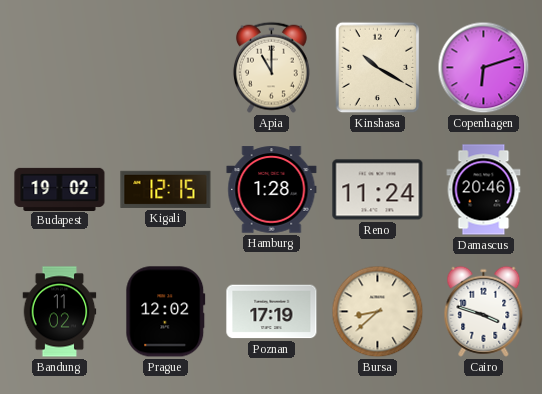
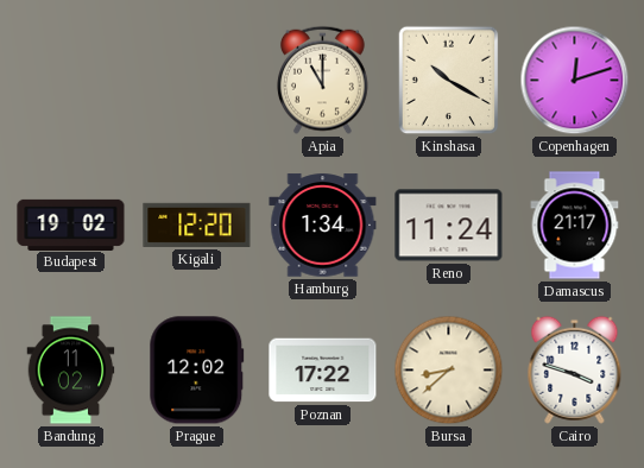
Copenhagen: 6:12 -> 12:12 (575, 81)
Kigali: 12:15 -> 12:20 (197, 224)
Hamburg: 1:28 -> 1:34 (323, 226)
Damascus: 20:46 -> 21:17 (575, 226)
Poznan: 17:19 -> 17:22 (323, 371)
